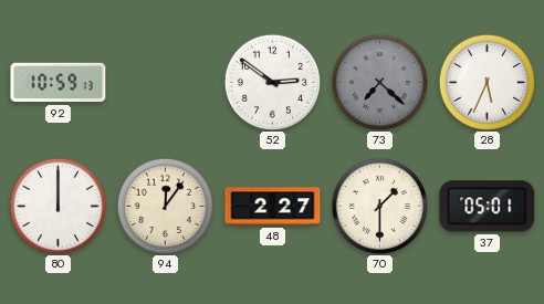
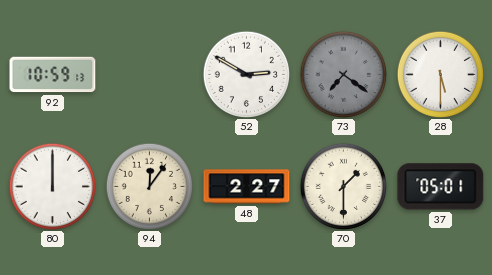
52: 2:51 -> 2:50 (246, 74)
73: 7:22 -> 7:21 (343, 74)
28: 5:34 -> 5:30 (440, 74)
